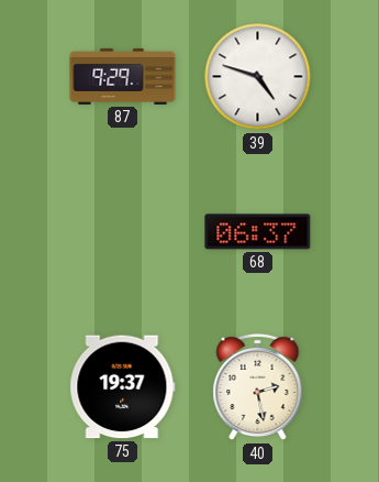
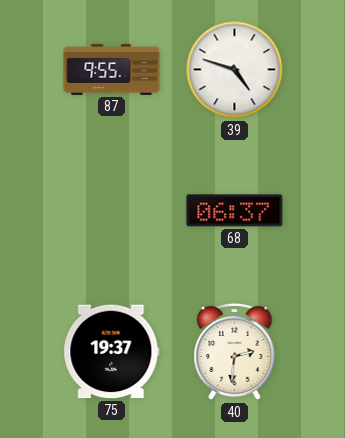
87: 9:29 -> 9:55 (112, 69)
40: 2:28 -> 2:31 (235, 352)
